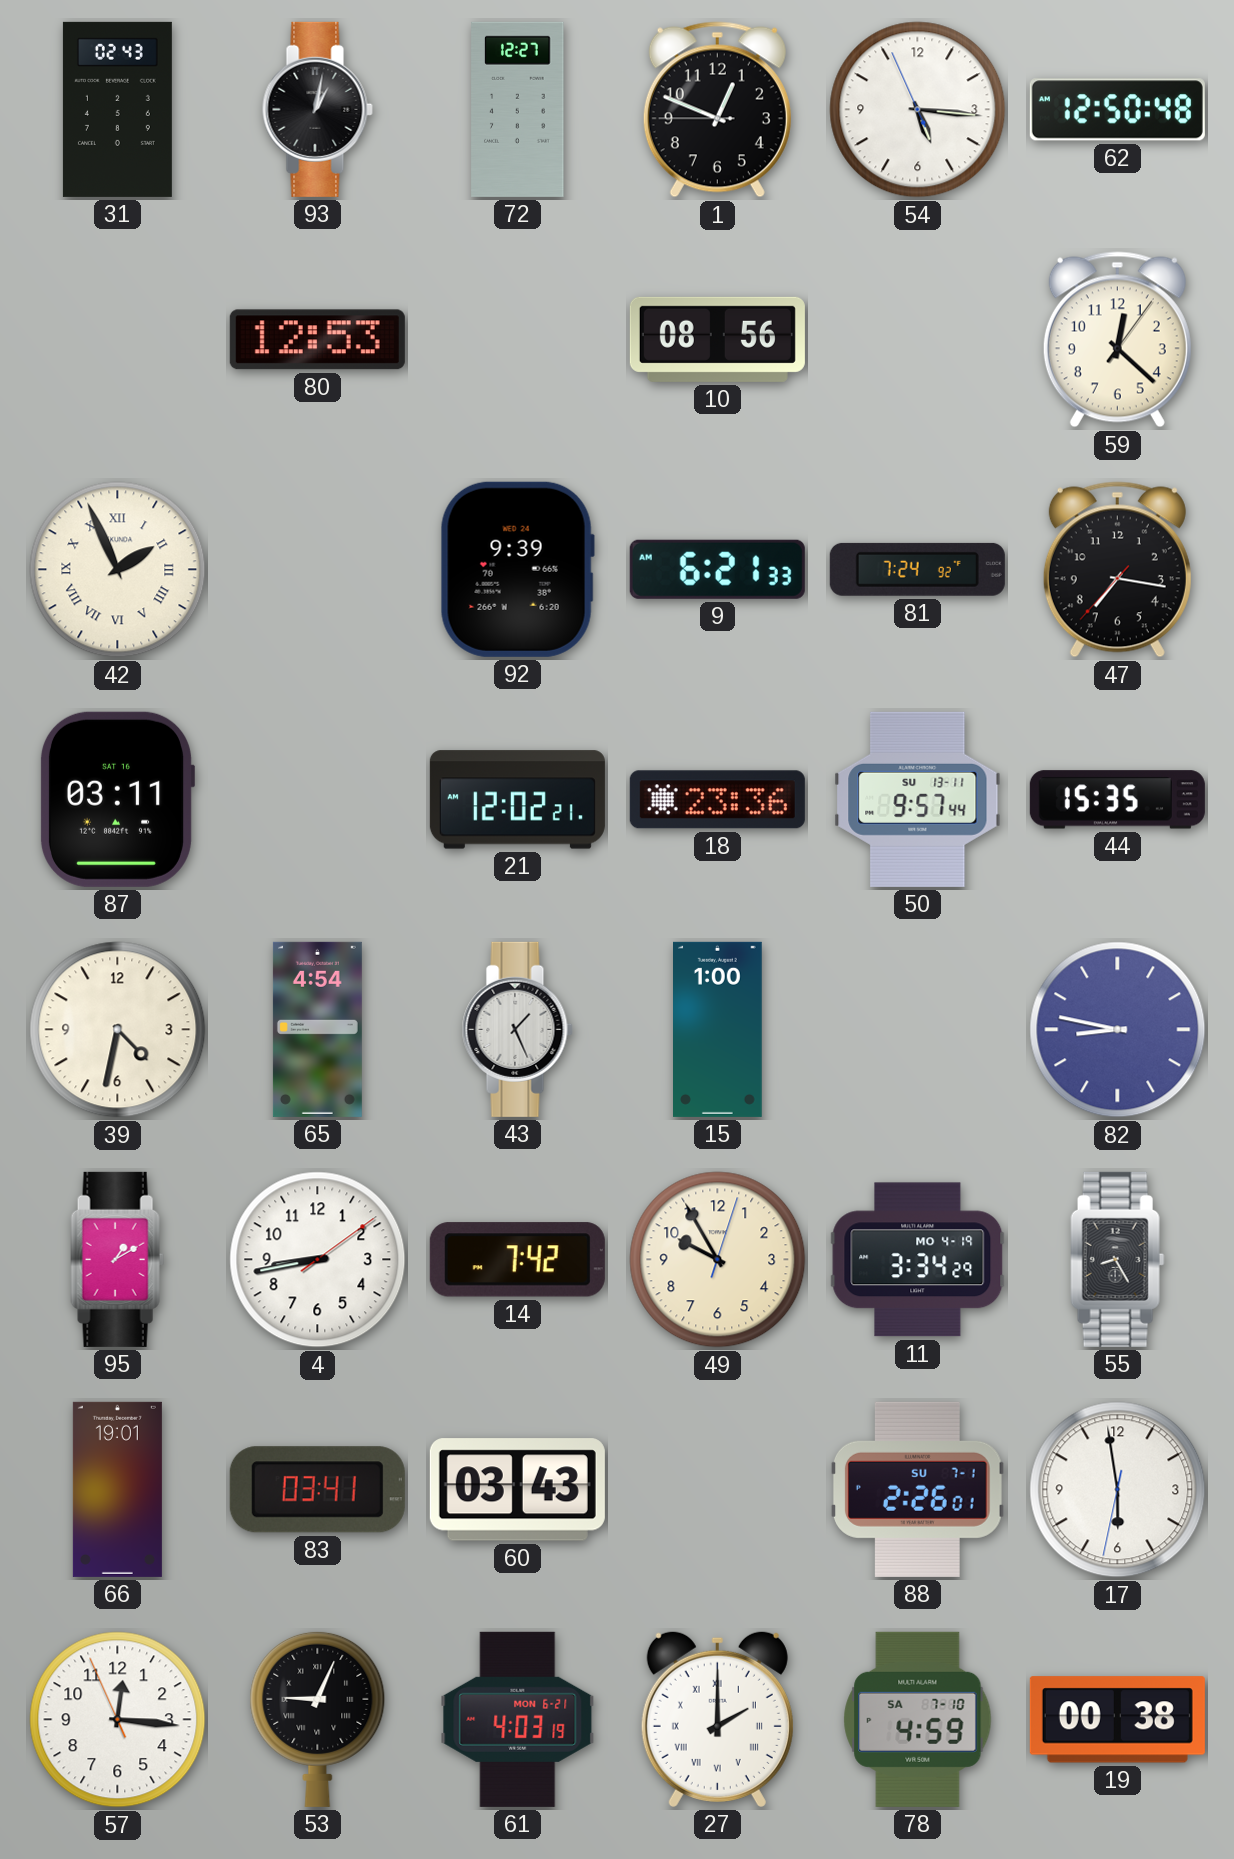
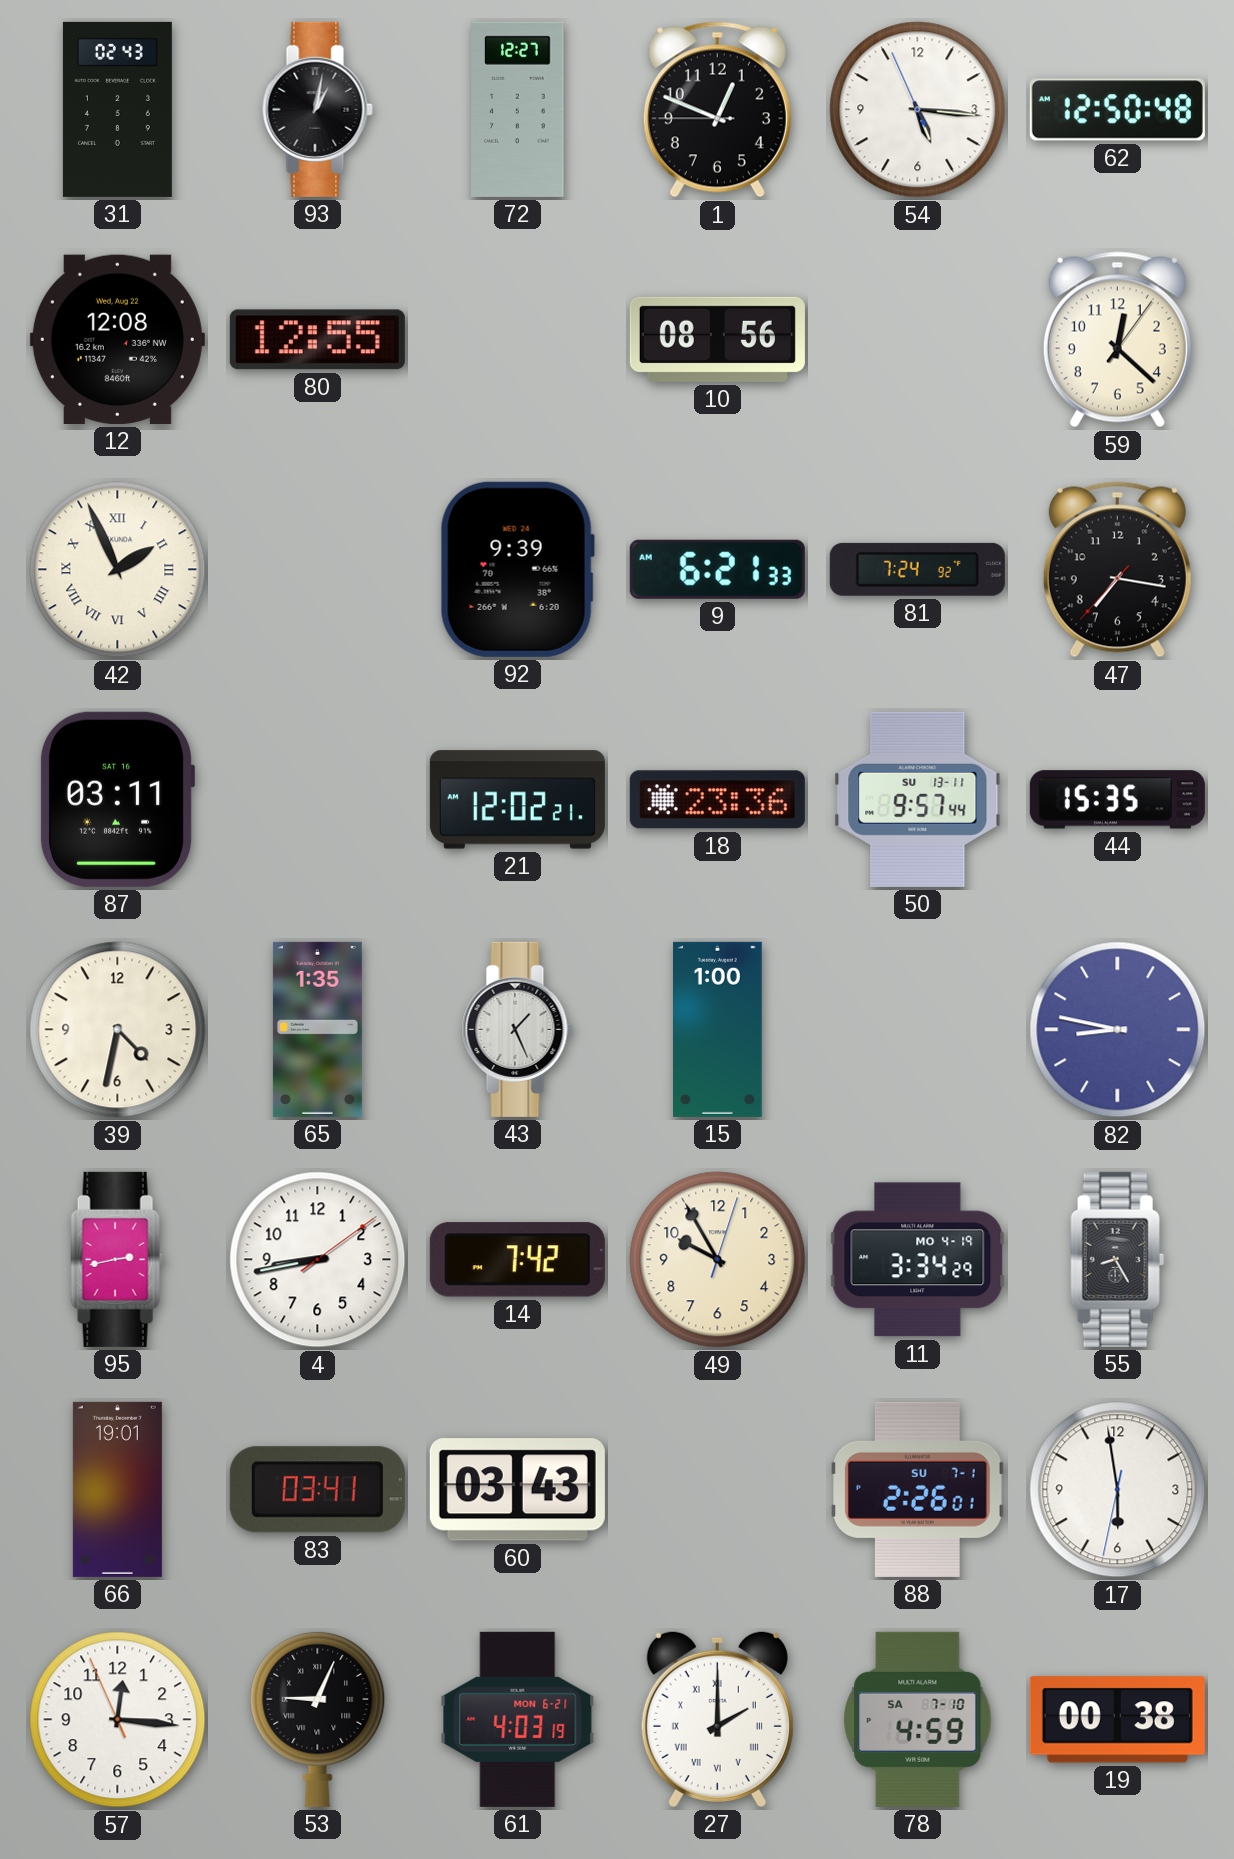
12: none -> 12:08 (117, 339)
80: 12:53 -> 12:55 (317, 340)
65: 4:54 -> 1:35 (317, 1029)
95: 1:10 -> 2:43 (118, 1259)
